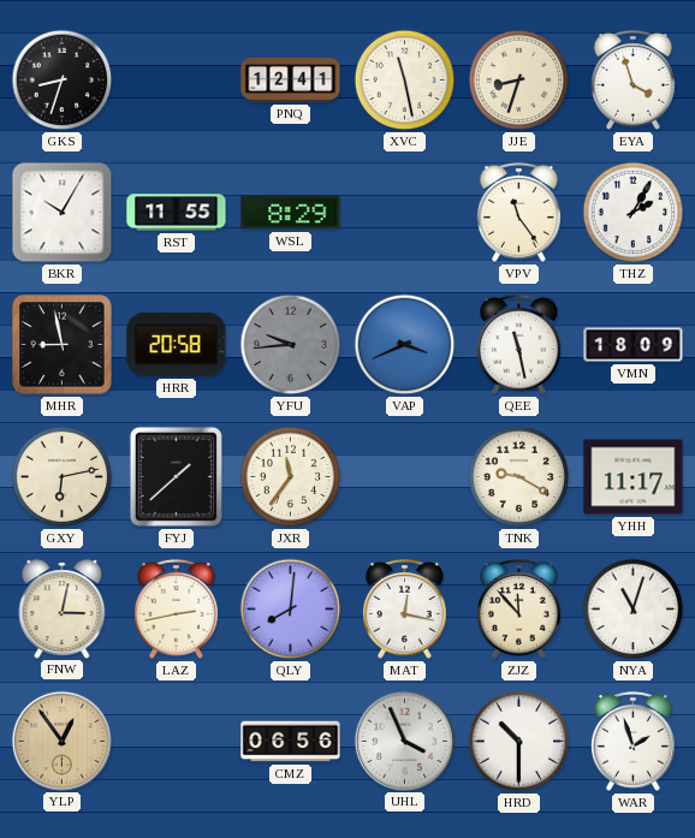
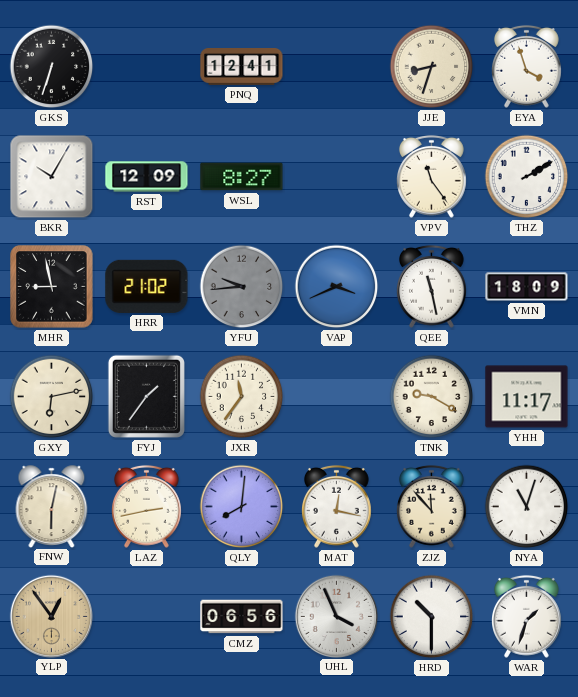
GKS: 8:33 -> 6:33 (52, 67)
XVC: 11:28 -> none (405, 81)
RST: 11:55 -> 12:09 (147, 177)
WSL: 8:29 -> 8:27 (242, 177)
THZ: 2:05 -> 2:10 (527, 177)
HRR: 20:58 -> 21:02 (147, 286)
FYJ: 1:38 -> 1:36 (146, 396)
FNW: 3:02 -> 6:02 (52, 506)
WAR: 1:57 -> 1:33 (527, 616)
